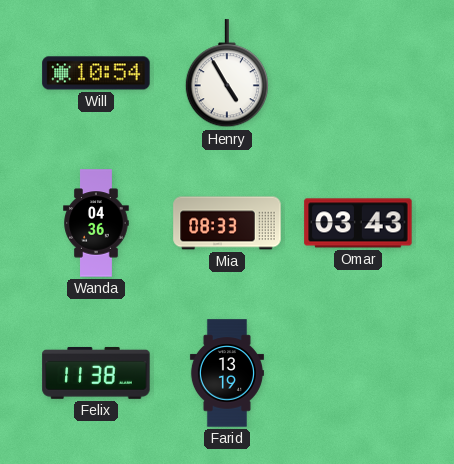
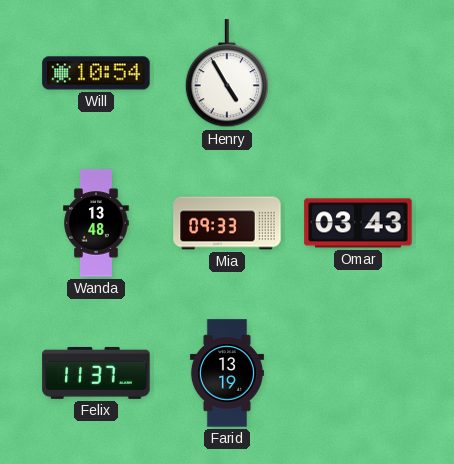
Wanda: 04:36 -> 13:48 (96, 223)
Mia: 08:33 -> 09:33 (227, 223)
Felix: 11:38 -> 11:37 (96, 373)
